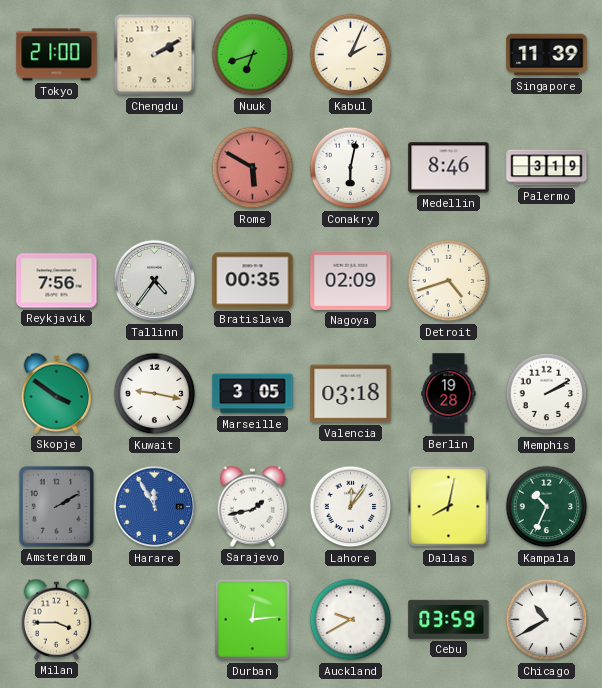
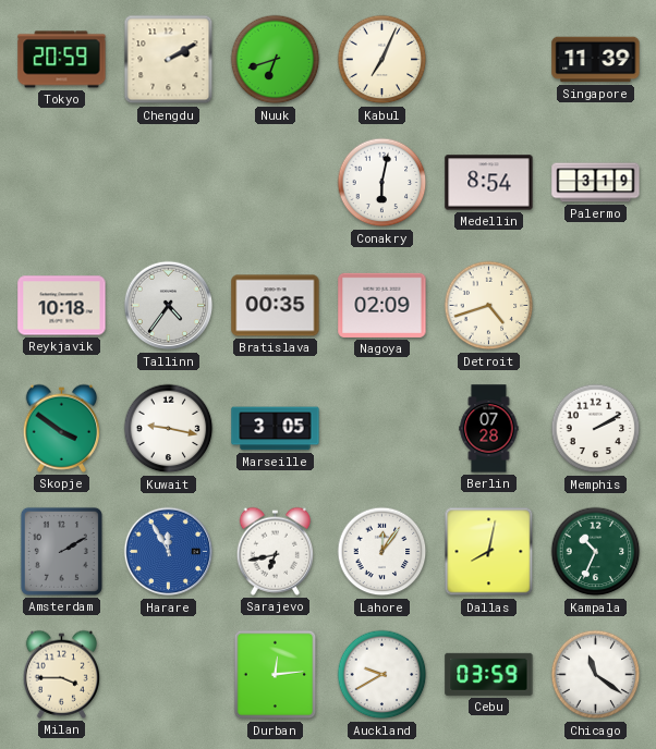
Tokyo: 21:00 -> 20:59 (62, 60)
Kabul: 2:04 -> 7:04 (382, 60)
Rome: 5:50 -> none (253, 168)
Medellin: 8:46 -> 8:54 (489, 183)
Reykjavik: 7:56 -> 10:18 (62, 306)
Valencia: 03:18 -> none (351, 394)
Berlin: 19:28 -> 07:28 (489, 429)
Sarajevo: 1:43 -> 6:43 (275, 551)
Chicago: 10:40 -> 11:21 (596, 675)
